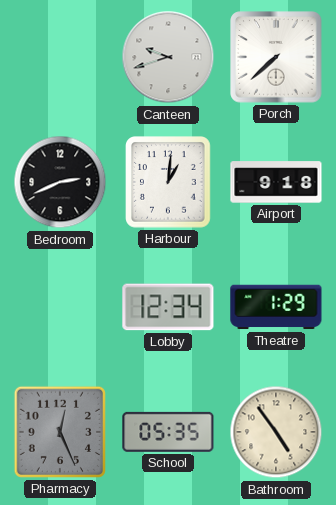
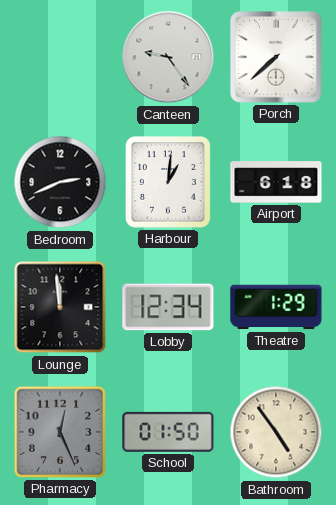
Canteen: 9:42 -> 9:24 (168, 57)
Airport: 9:18 -> 6:18 (276, 182)
Lounge: none -> 11:59 (60, 307)
School: 05:35 -> 01:50 (168, 432)
